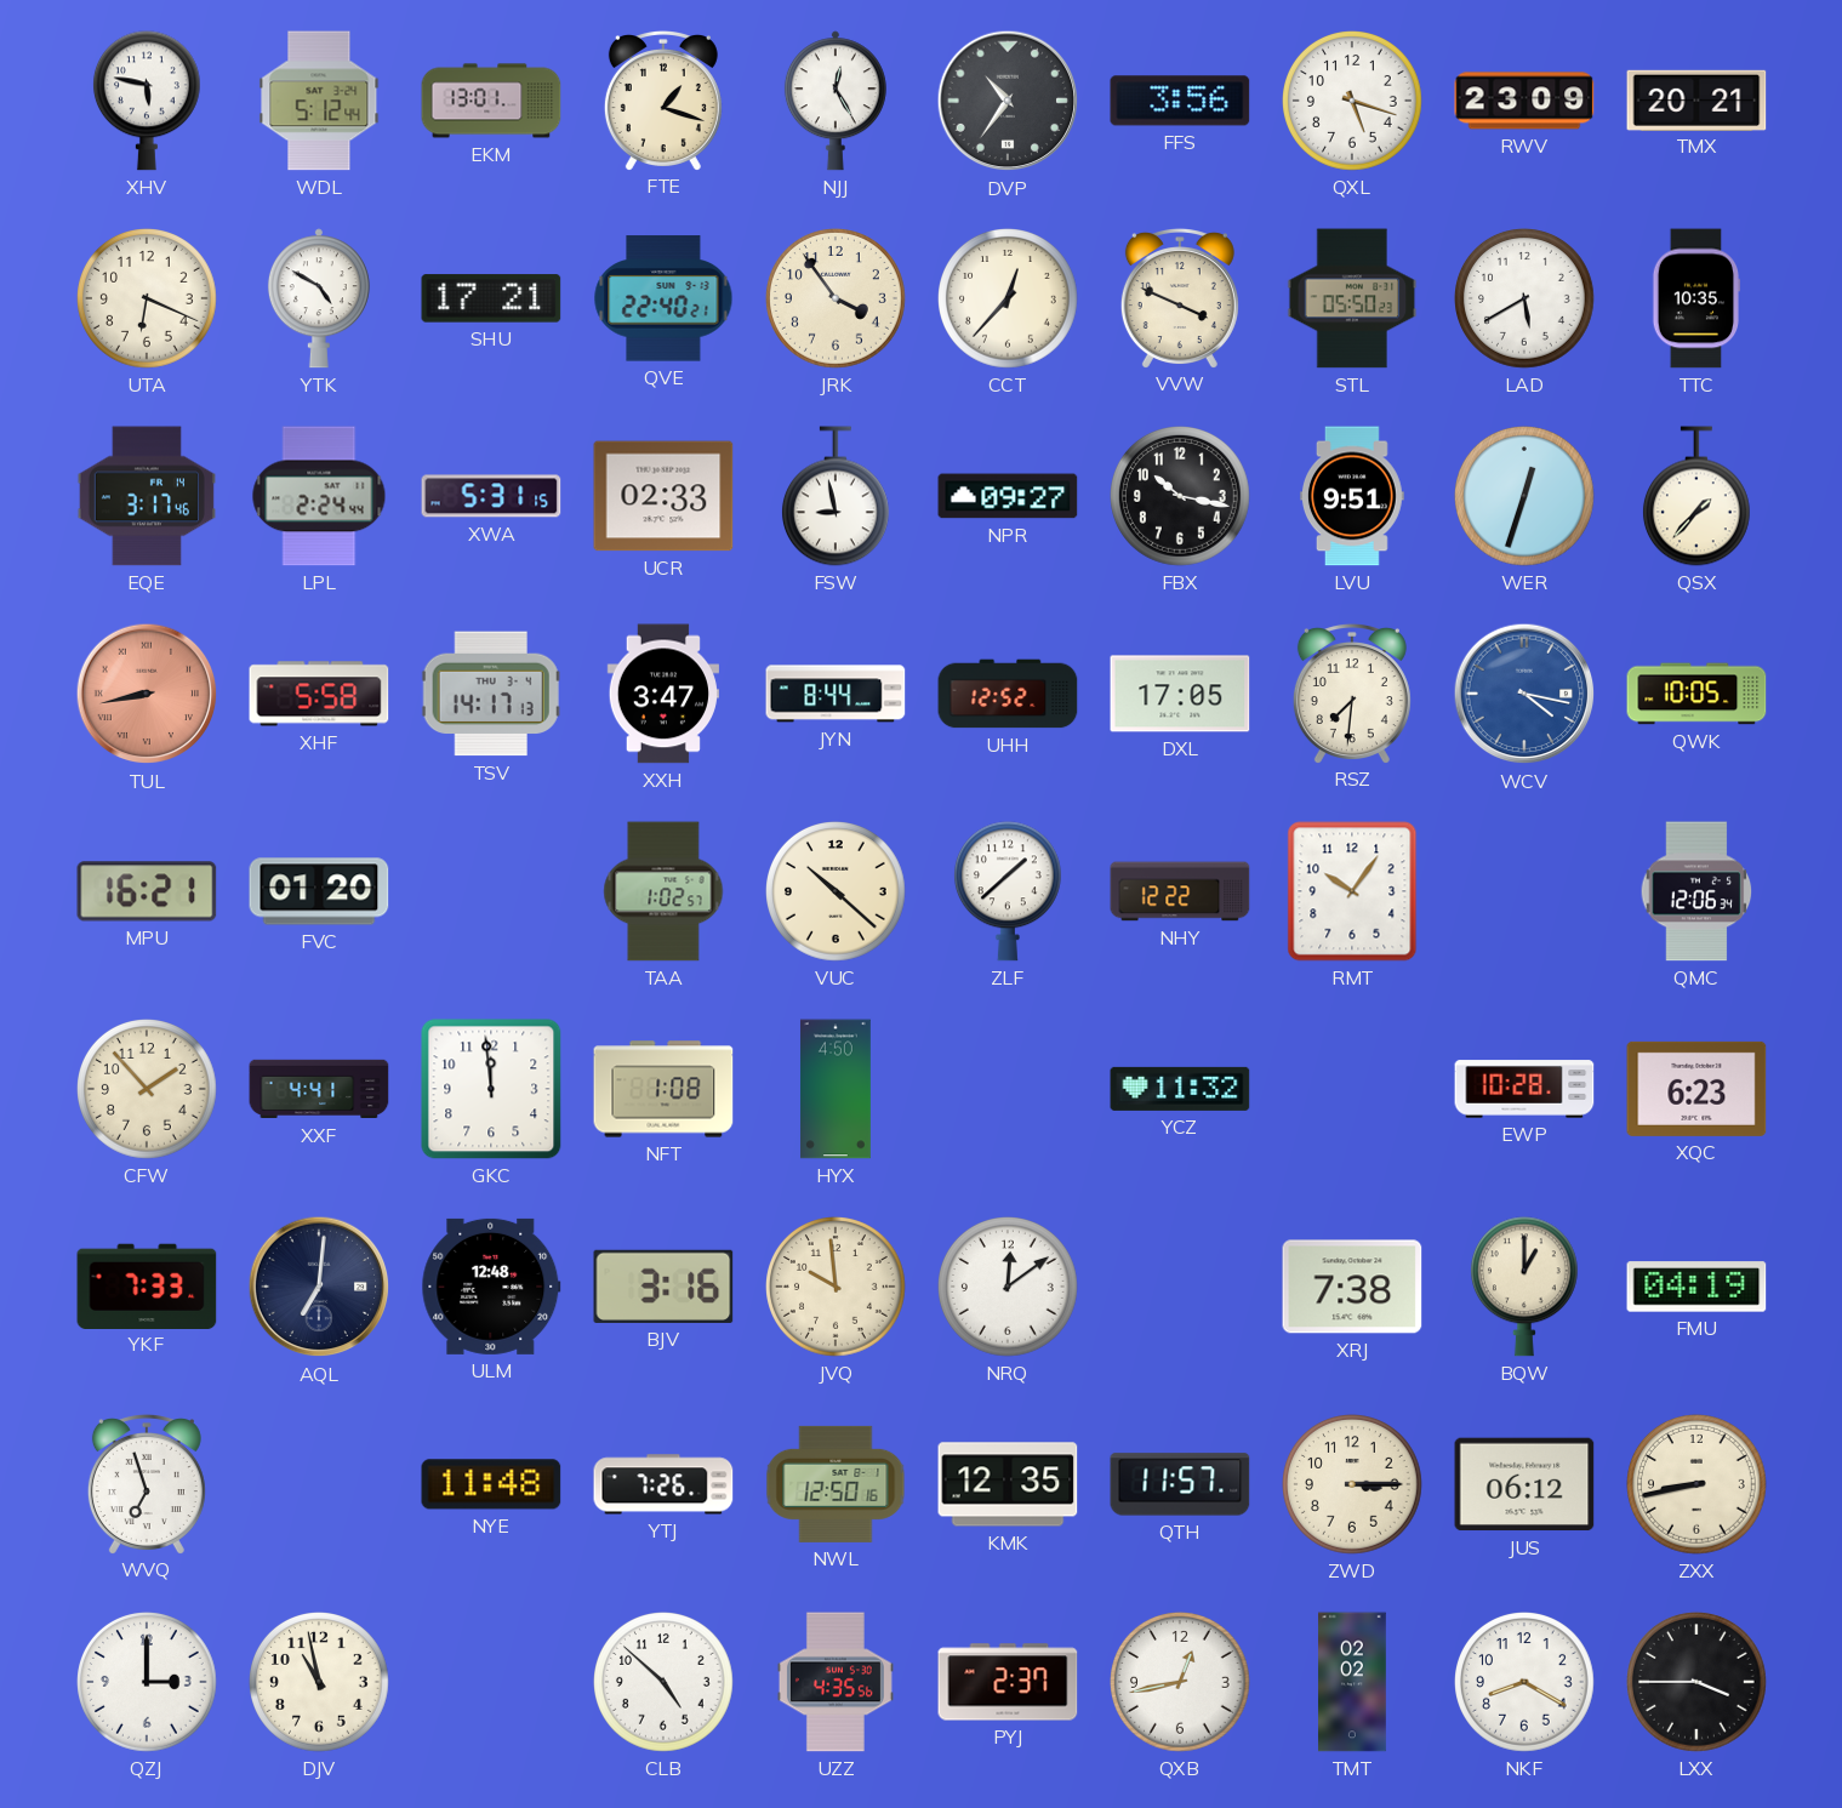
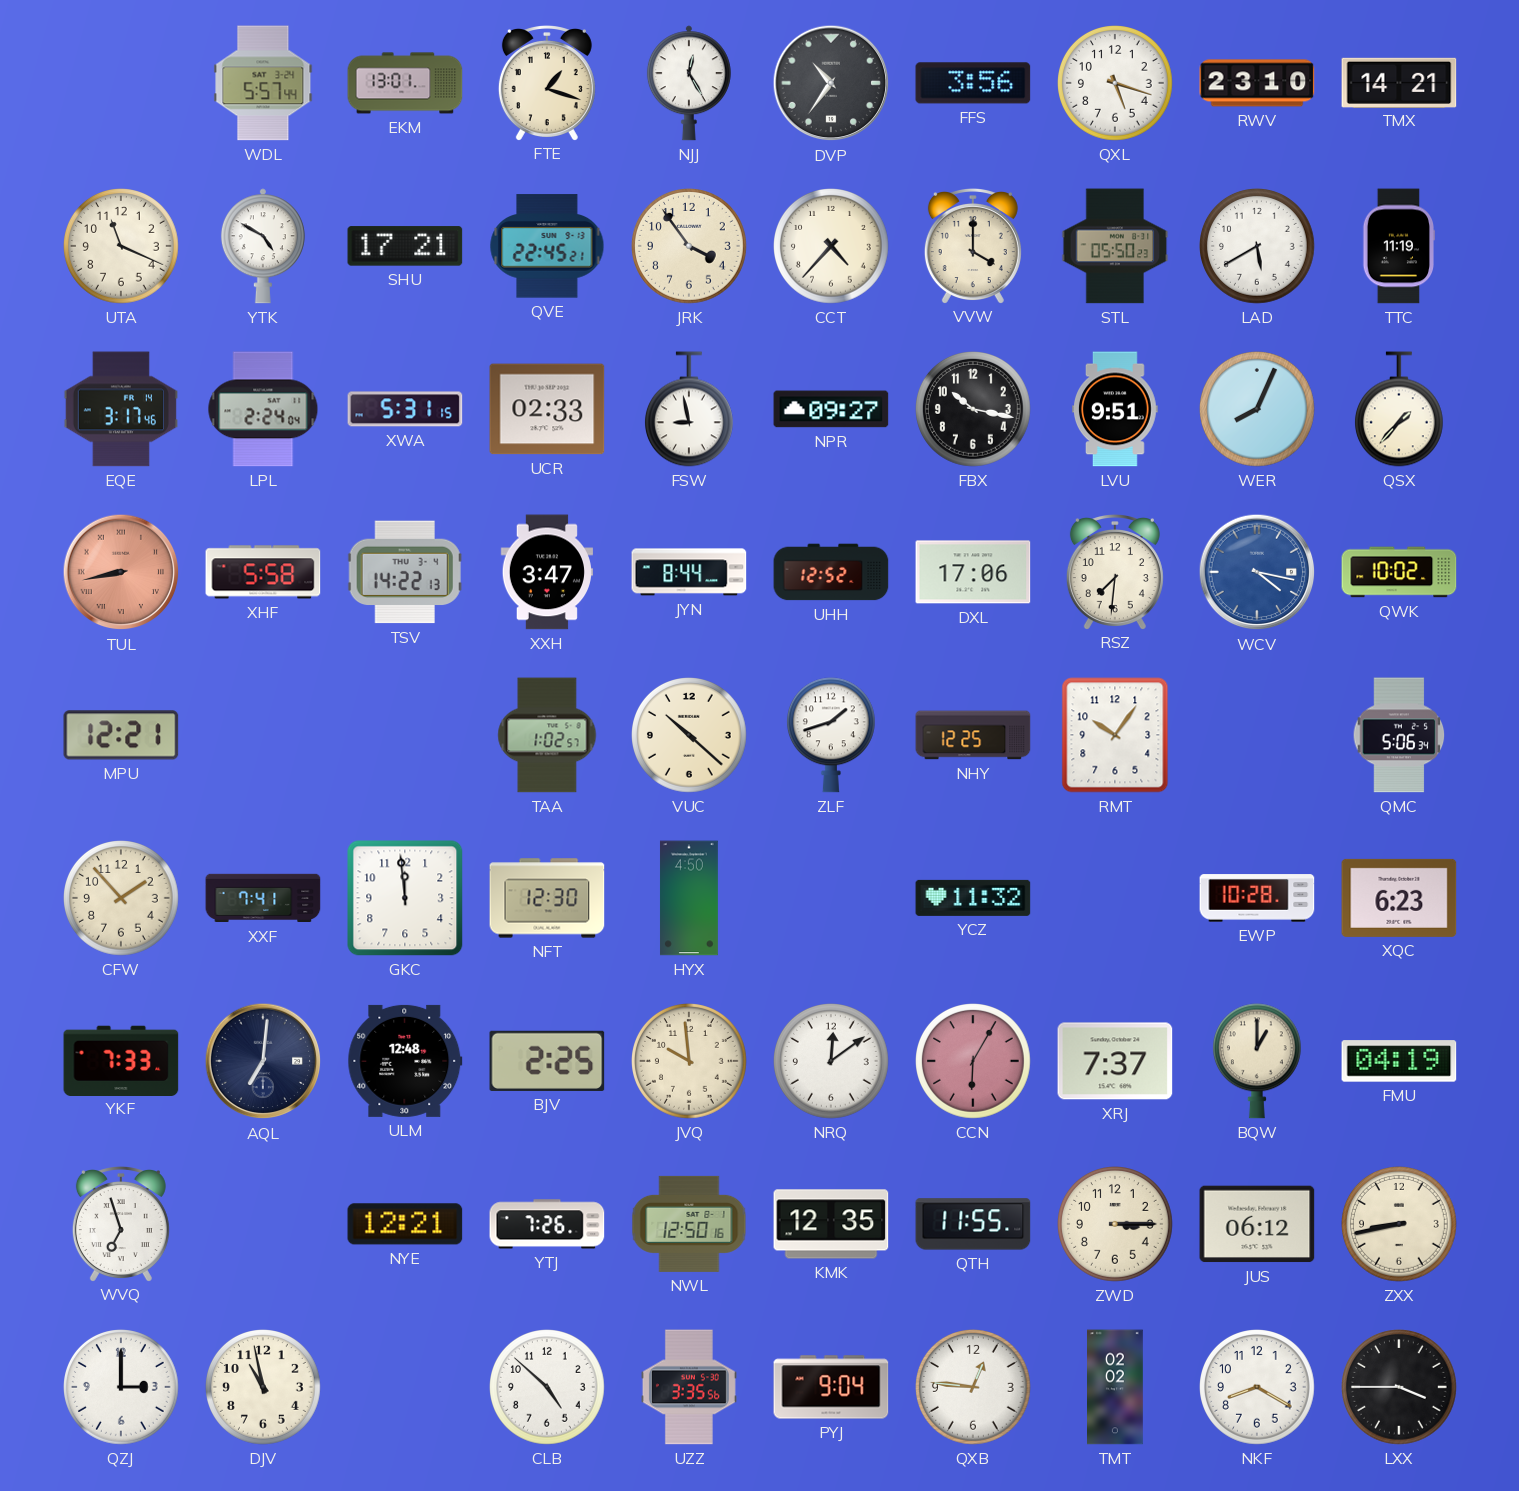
XHV: 5:47 -> none (147, 101)
WDL: 5:12 -> 5:57 (263, 83)
RWV: 23:09 -> 23:10 (1257, 83)
TMX: 20:21 -> 14:21 (1399, 82)
UTA: 6:19 -> 11:19 (122, 247)
QVE: 22:40 -> 22:45 (547, 246)
CCT: 12:37 -> 4:37 (832, 247)
VVW: 3:49 -> 4:00 (973, 246)
TTC: 10:35 -> 11:19 (1398, 246)
LPL: 2:24:44 -> 2:24:04 (263, 409)
WER: 12:33 -> 8:04 (1258, 410)
TSV: 14:17 -> 14:22 (405, 572)
DXL: 17:05 -> 17:06 (973, 572)
QWK: 10:05 -> 10:02 (1399, 572)
MPU: 16:21 -> 12:21 (121, 735)
FVC: 01:20 -> none (319, 891)
ZLF: 1:38 -> 1:42 (831, 735)
NHY: 12:22 -> 12:25 (973, 735)
QMC: 12:06 -> 5:06 (1399, 735)
XXF: 4:41 -> 7:41 (263, 898)
NFT: 1:08 -> 12:30 (547, 898)
BJV: 3:16 -> 2:25 (547, 1061)
CCN: none -> 6:05 (974, 1062)
XRJ: 7:38 -> 7:37 (1115, 1061)
NYE: 11:48 -> 12:21 (405, 1224)
QTH: 11:57 -> 11:55 (973, 1224)
UZZ: 4:35 -> 3:35 (689, 1387)
PYJ: 2:37 -> 9:04 (831, 1387)
QXB: 12:43 -> 12:46 (974, 1388)
